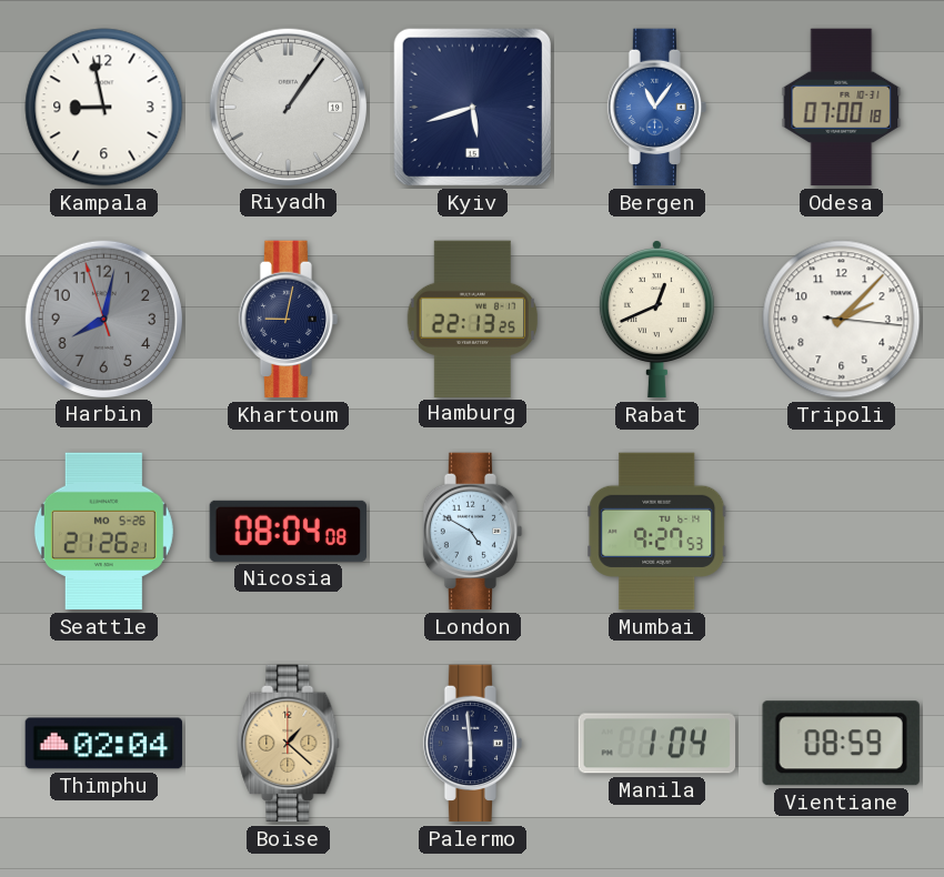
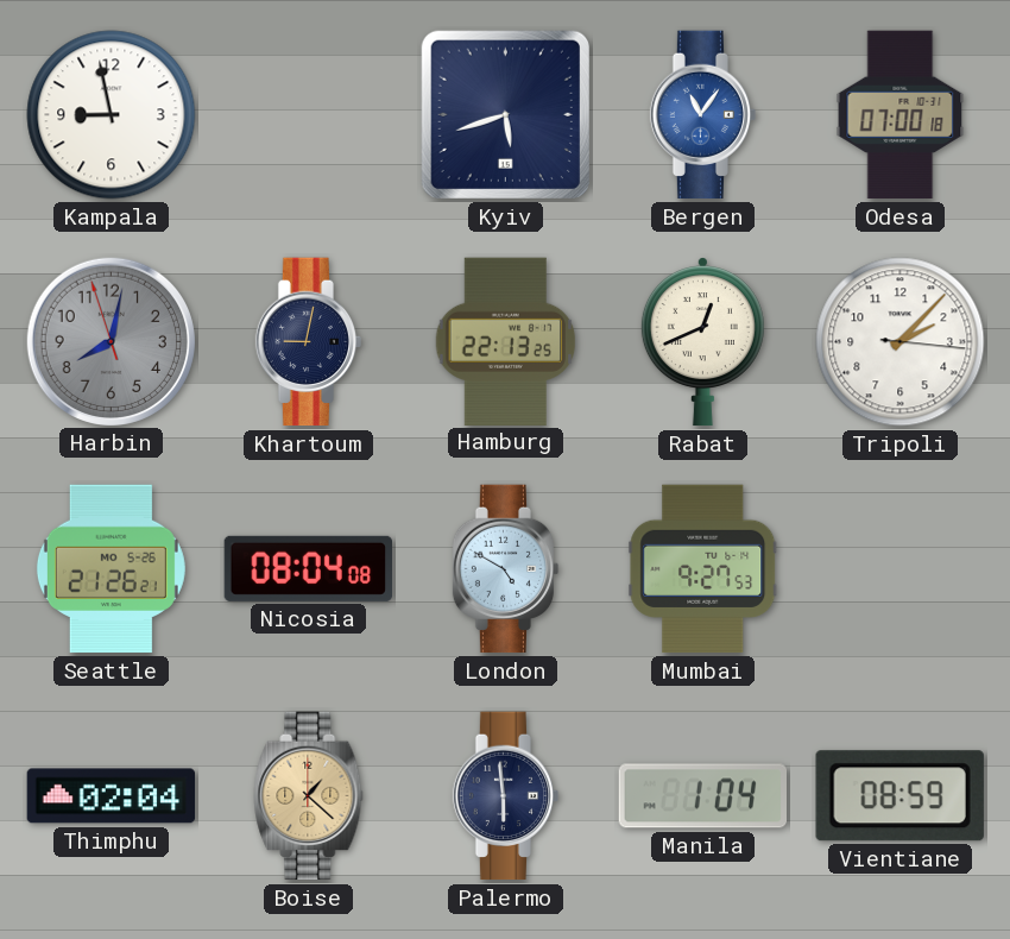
Riyadh: 1:06 -> none (288, 107)
